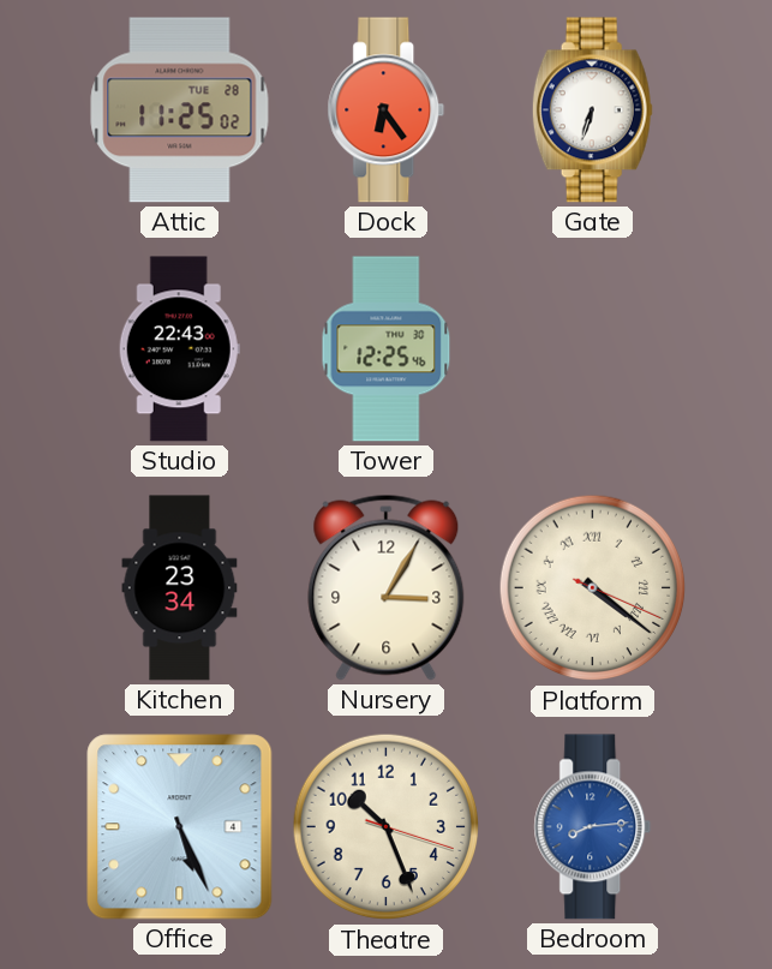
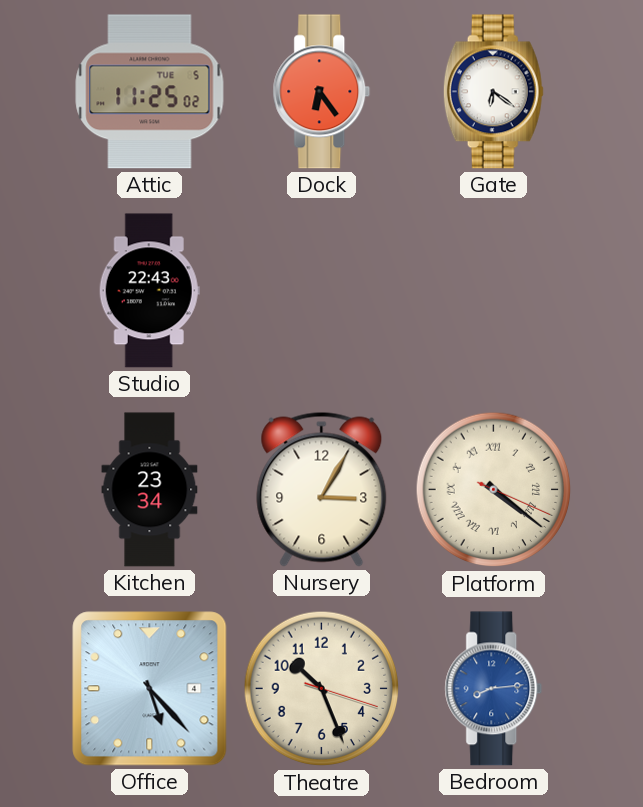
Attic date: TUE 28 -> TUE 5 (150, 92)
Gate: 6:33 -> 6:21 (493, 92)
Tower: 12:25 -> none (387, 349)
Office: 5:26 -> 5:23 (150, 689)
